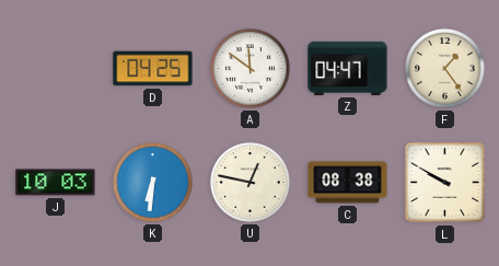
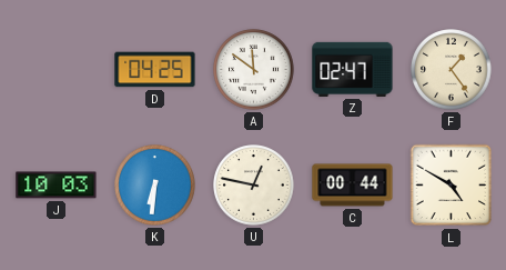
Z: 04:47 -> 02:47 (353, 69)
C: 08:38 -> 00:44 (353, 186)
L: 9:50 -> 4:50 (452, 186)
